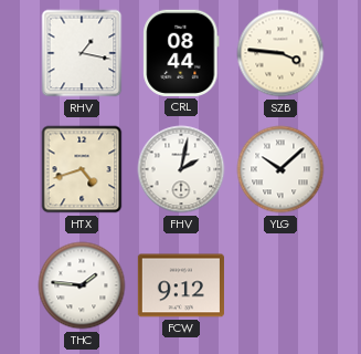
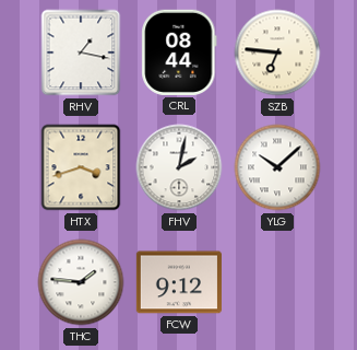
SZB: 3:46 -> 6:46 (277, 52)
HTX: 4:42 -> 3:42 (81, 167)
